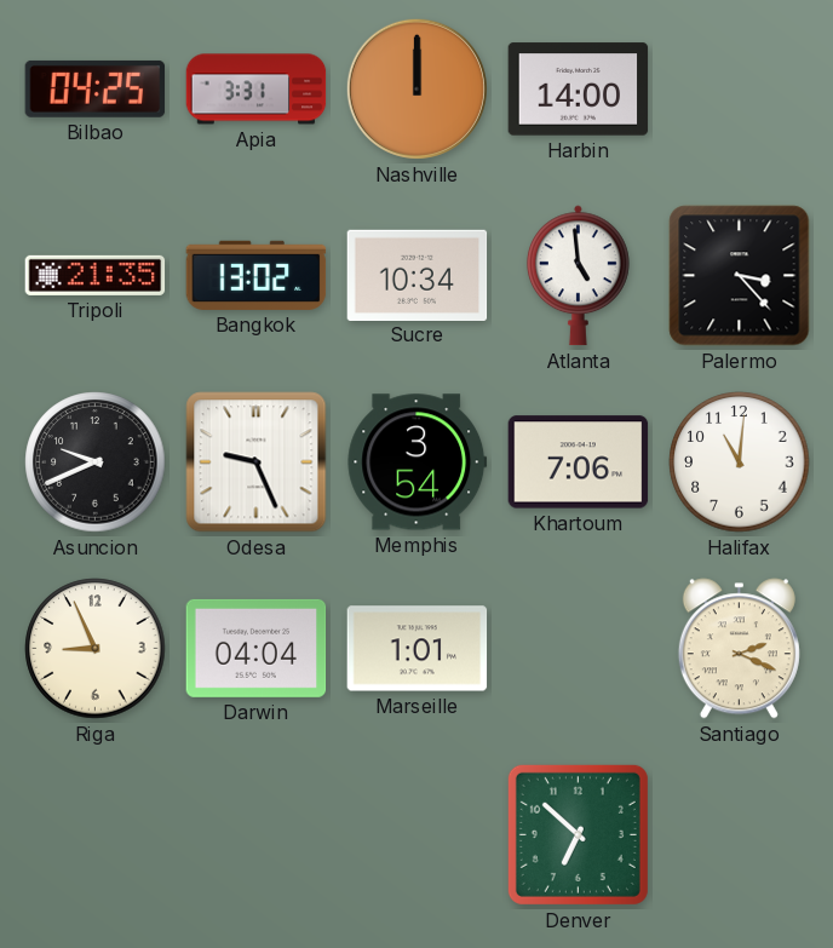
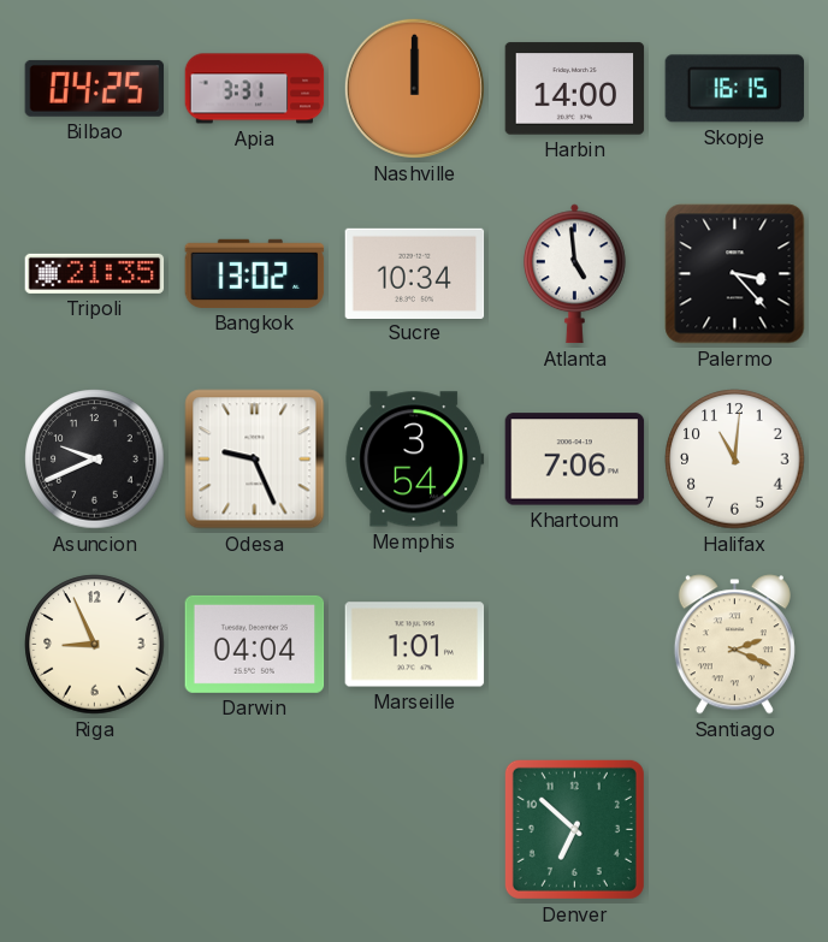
Skopje: none -> 16:15 (735, 89)
